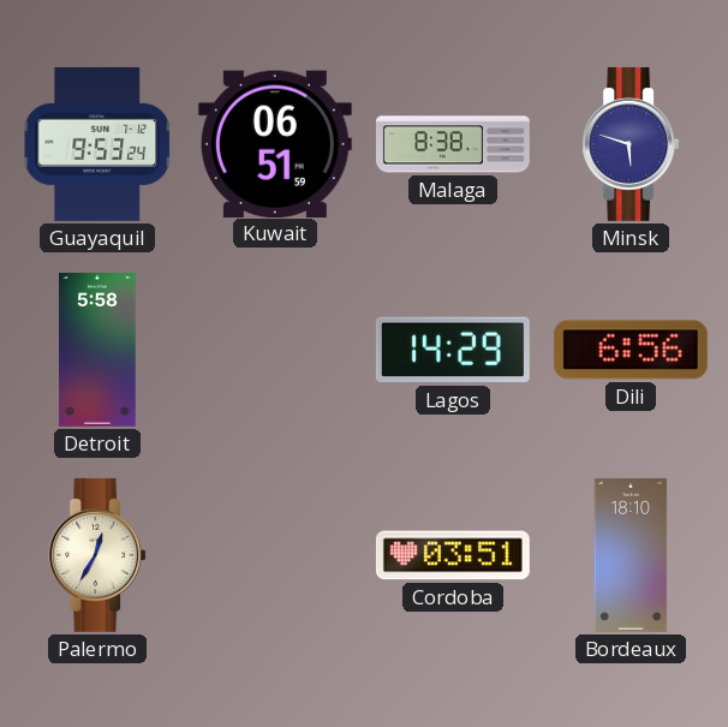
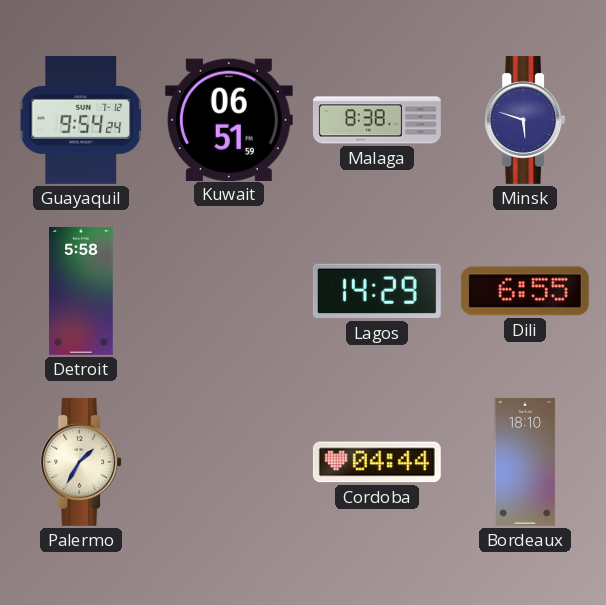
Guayaquil: 9:53 -> 9:54 (81, 120)
Dili: 6:56 -> 6:55 (525, 291)
Palermo: 12:35 -> 1:35 (81, 462)
Cordoba: 03:51 -> 04:44 (377, 462)
